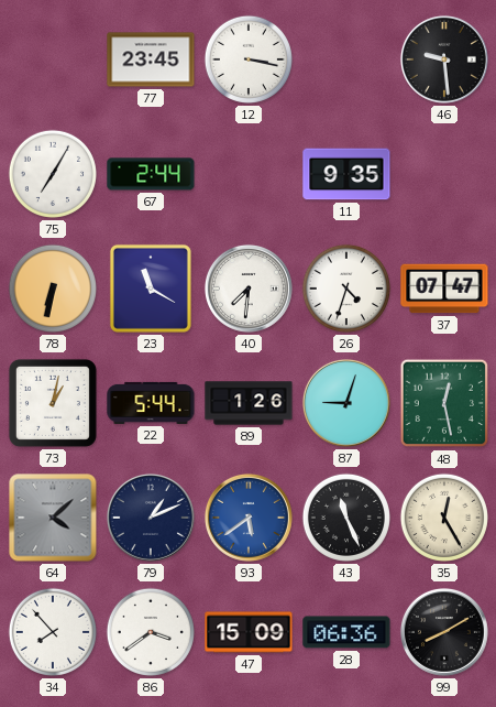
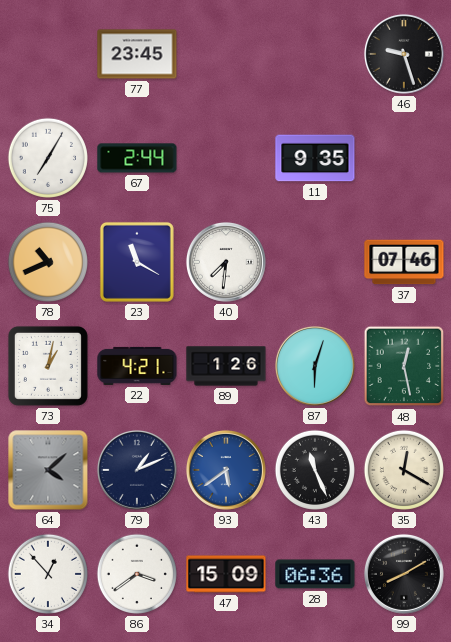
12: 3:17 -> none (249, 59)
46: 9:29 -> 9:27 (404, 54)
78: 6:32 -> 10:41 (48, 262)
26: 4:33 -> none (346, 289)
37: 07:47 -> 07:46 (404, 262)
22: 5:44 -> 4:21 (137, 366)
87: 9:03 -> 6:03 (315, 366)
35: 12:25 -> 12:20 (404, 470)
34: 7:53 -> 12:53 (48, 574)
